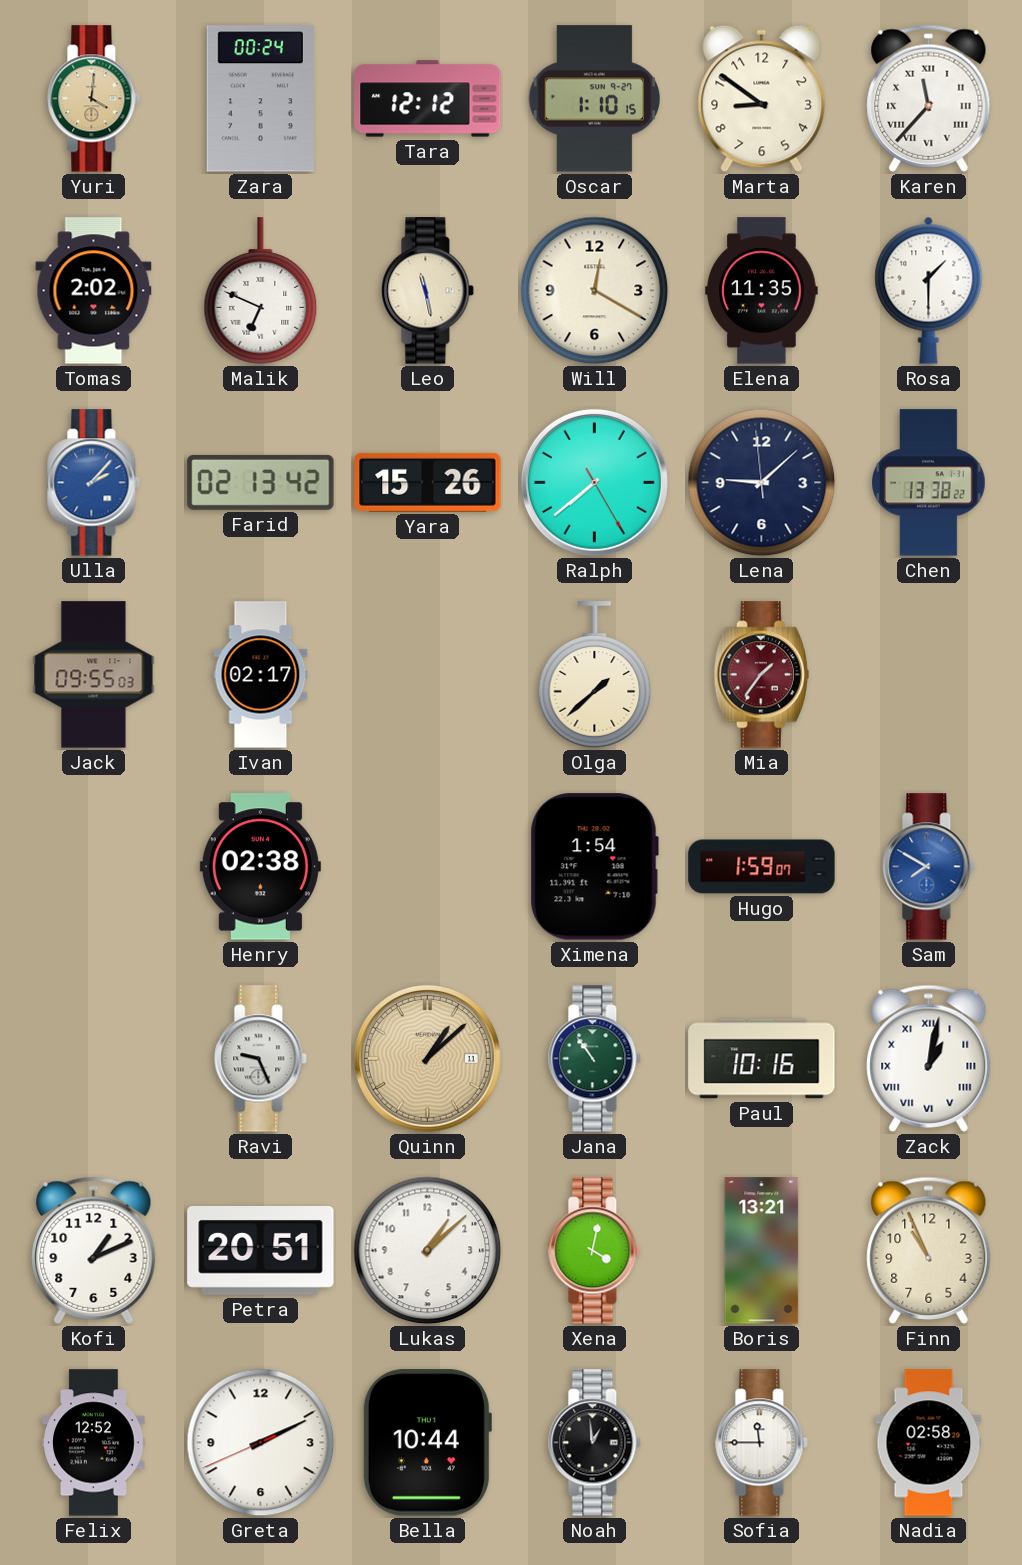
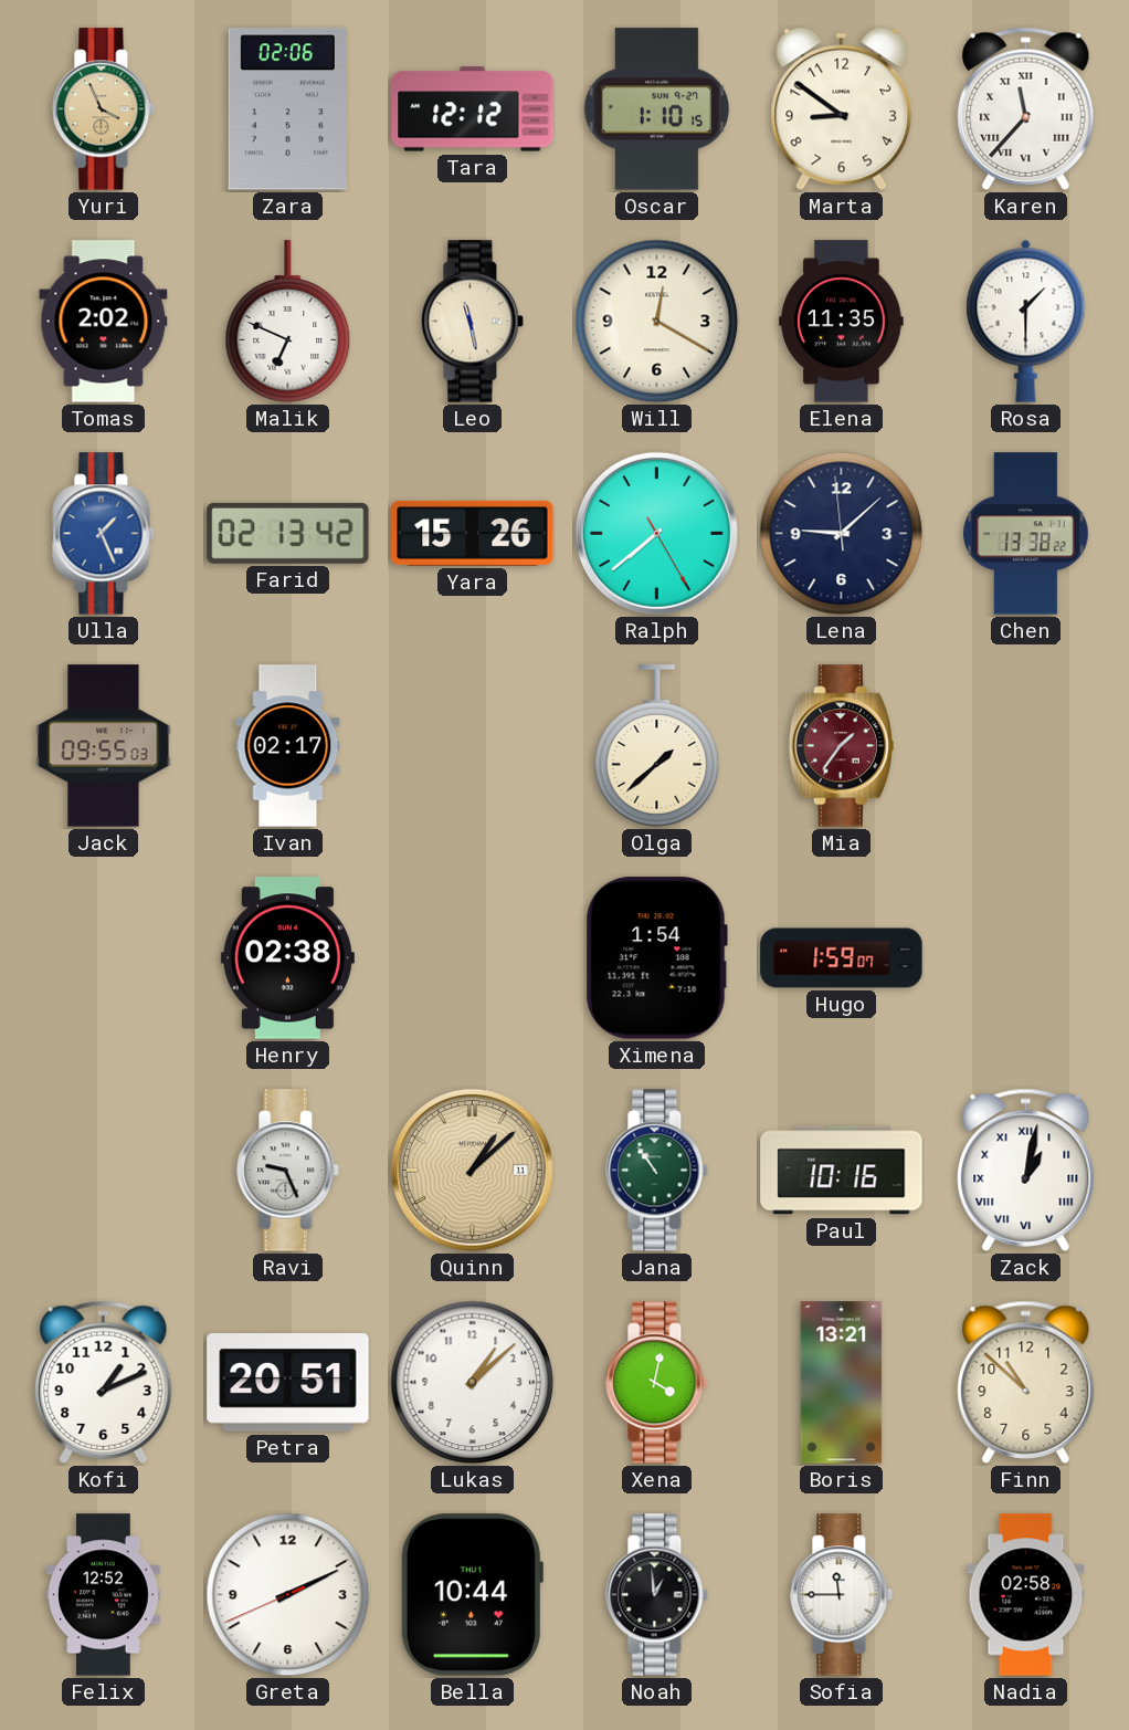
Yuri: 4:01 -> 3:56 (104, 109)
Zara: 00:24 -> 02:06 (287, 109)
Ulla: 2:07 -> 1:26 (104, 534)
Sam: 7:50 -> none (929, 867)
Finn: 10:56 -> 10:52 (1026, 1382)
